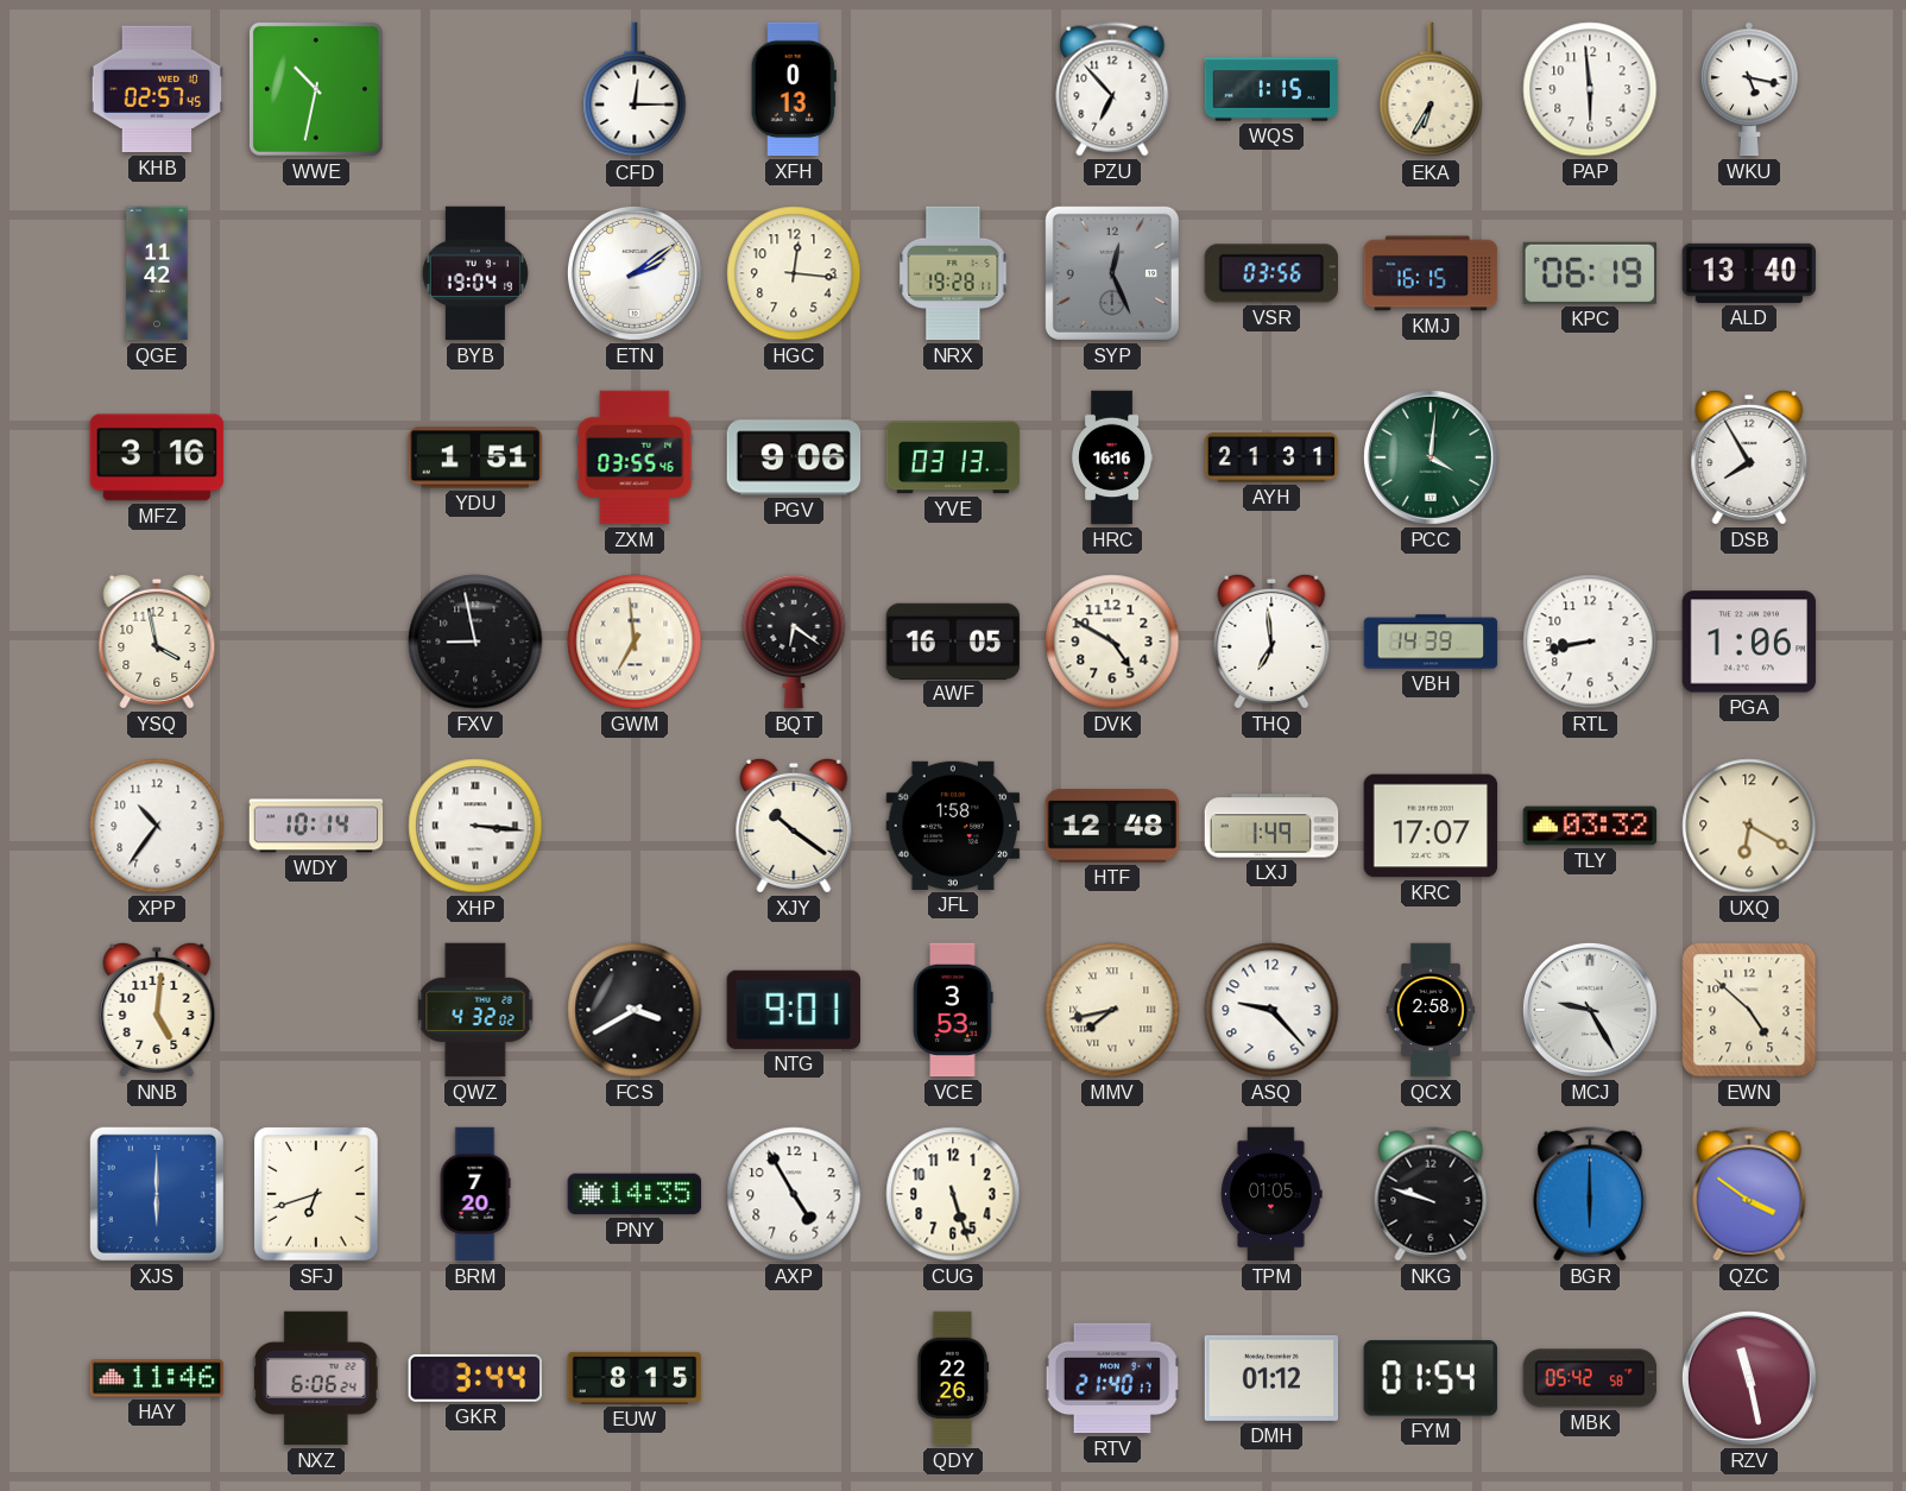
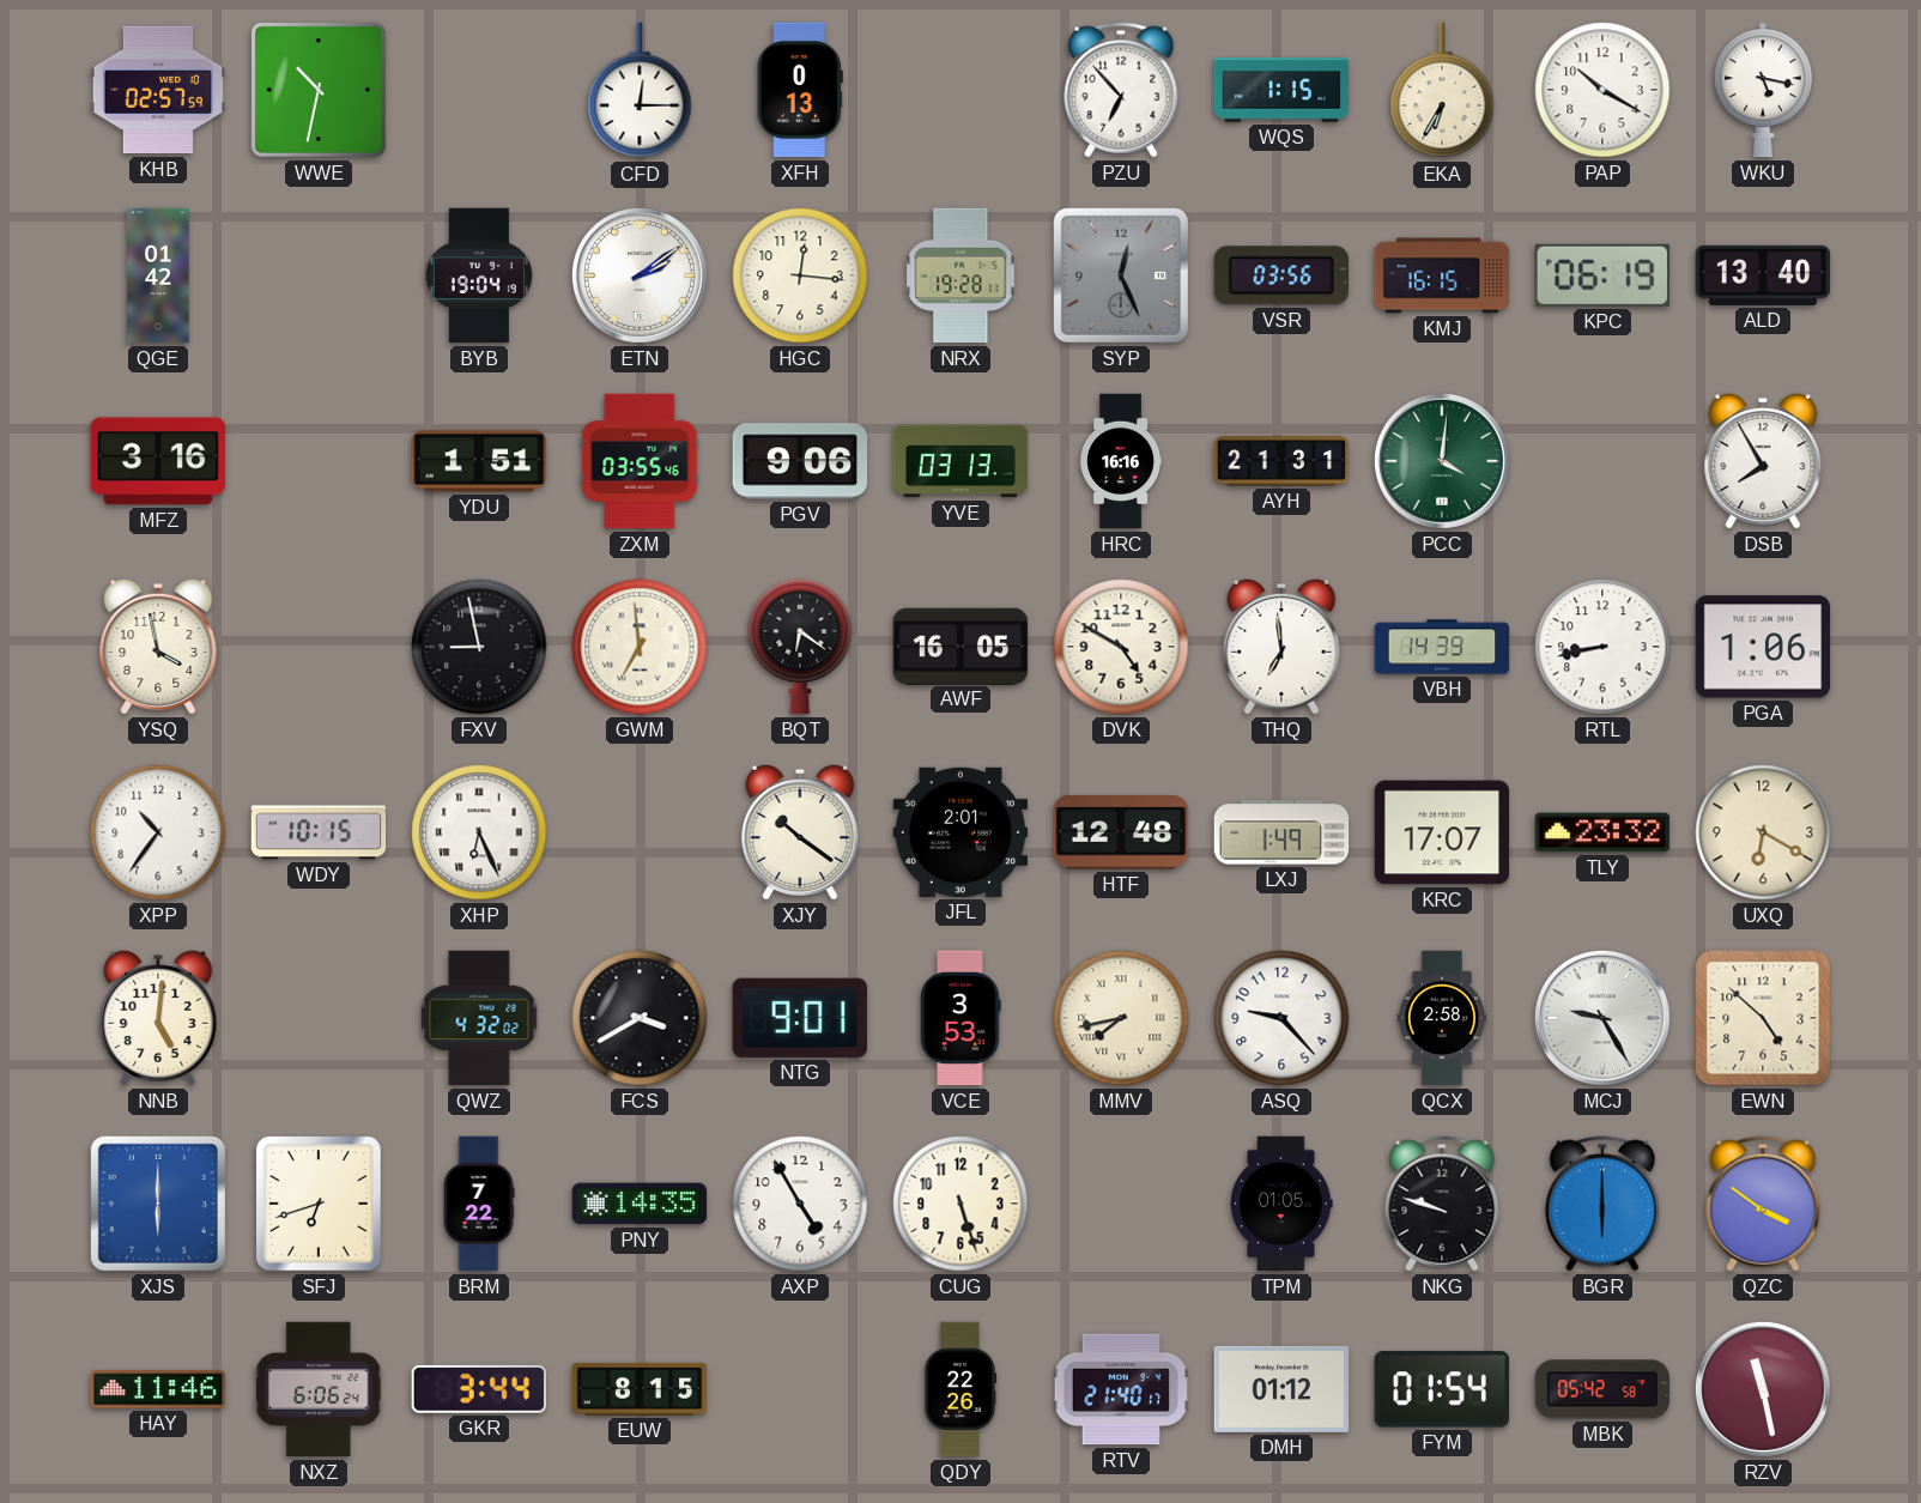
KHB: 02:57:45 -> 02:57:59 (158, 90)
PAP: 5:59 -> 10:20 (1602, 90)
QGE: 11:42 -> 01:42 (158, 275)
WDY: 10:14 -> 10:15 (319, 832)
XHP: 3:16 -> 6:26 (479, 832)
JFL: 1:58 -> 2:01 (960, 832)
TLY: 03:32 -> 23:32 (1602, 832)
BRM: 7:20 -> 7:22 (479, 1204)
